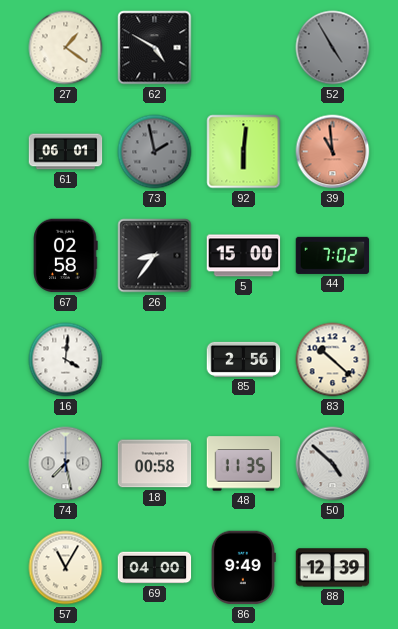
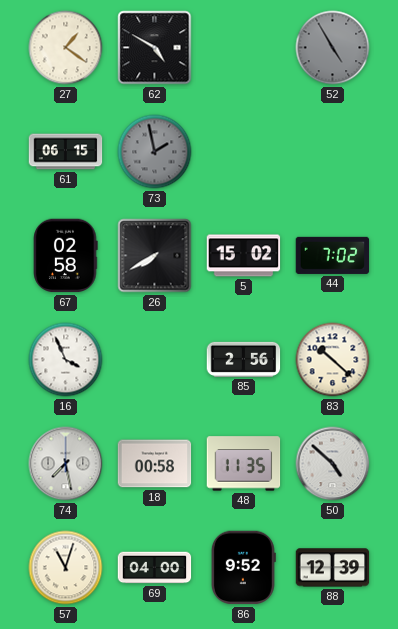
61: 06:01 -> 06:15 (66, 152)
92: 6:01 -> none (244, 152)
39: 10:59 -> none (333, 152)
26: 8:36 -> 7:40 (155, 256)
5: 15:00 -> 15:02 (244, 256)
16: 4:01 -> 3:56 (66, 360)
57: 11:05 -> 11:03 (66, 568)
86: 9:49 -> 9:52 (243, 568)
